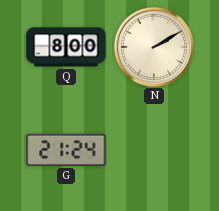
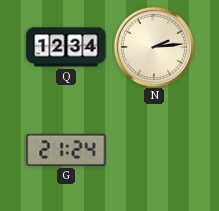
Q: 8:00 -> 12:34 (66, 47)
N: 2:10 -> 2:14 (153, 46)
